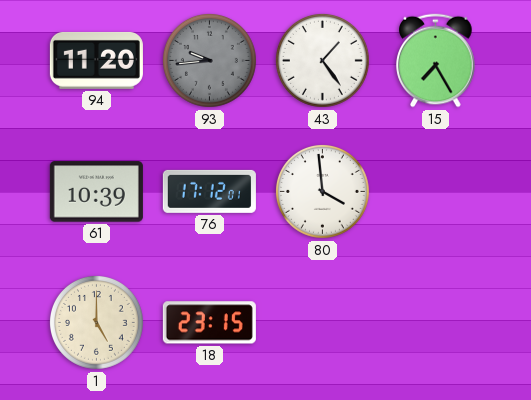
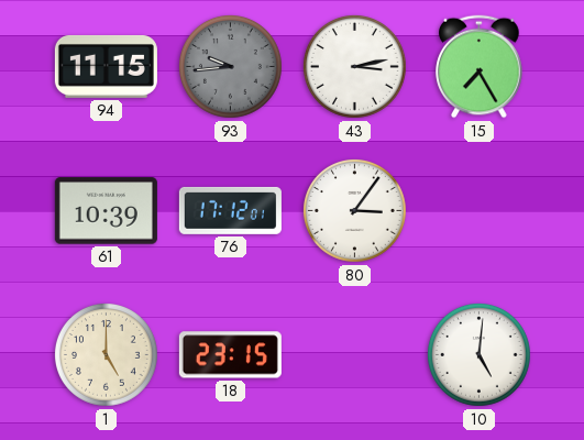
94: 11:20 -> 11:15 (106, 66)
43: 1:24 -> 3:13 (354, 66)
80: 3:59 -> 3:06 (354, 210)
10: none -> 5:01 (478, 354)
